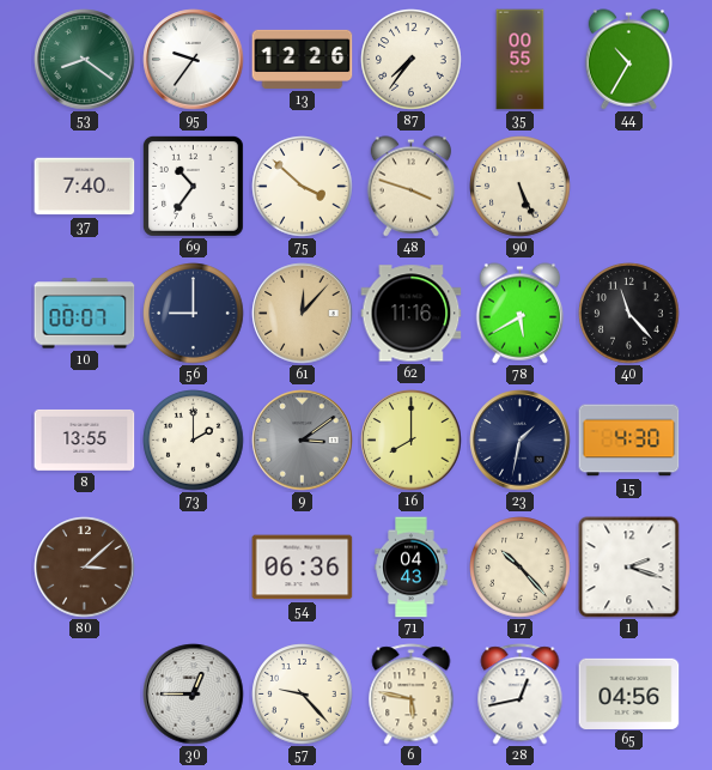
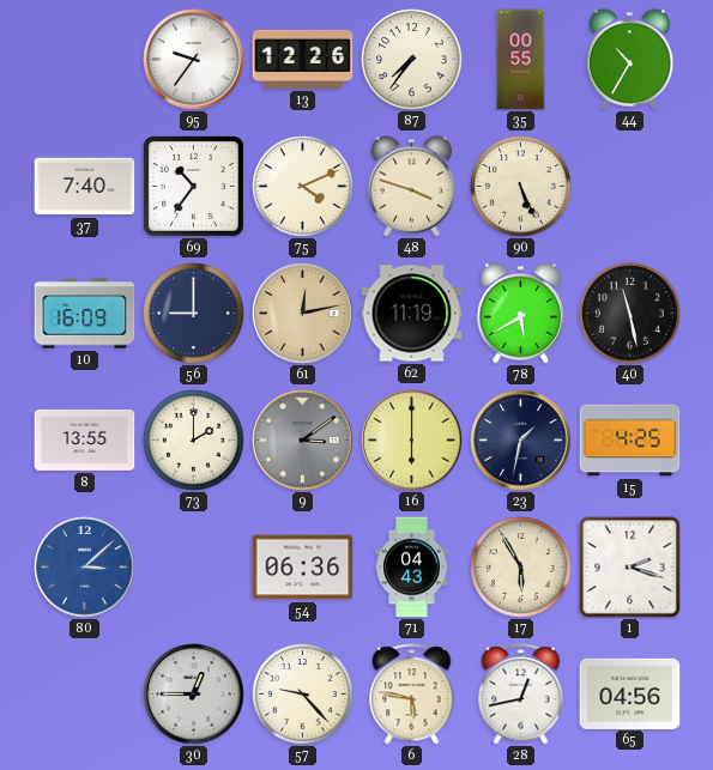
53: 8:21 -> none (85, 60)
75: 3:52 -> 4:11 (303, 187)
10: 00:07 -> 16:09 (85, 314)
61: 12:07 -> 12:13 (303, 314)
62: 11:16 -> 11:19 (412, 314)
40: 11:23 -> 11:28 (630, 314)
16: 8:00 -> 6:00 (412, 441)
15: 4:30 -> 4:25 (630, 441)
80 dial: brown -> blue (85, 568)
17: 10:23 -> 5:55 (521, 568)
